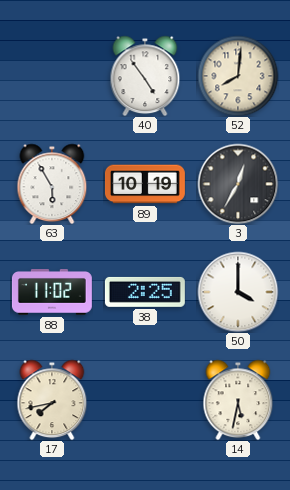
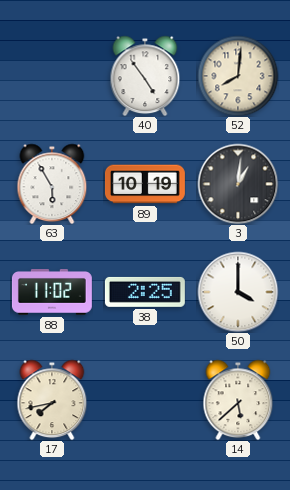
3: 12:35 -> 1:01 (238, 184)
14: 5:32 -> 5:38 (238, 400)
